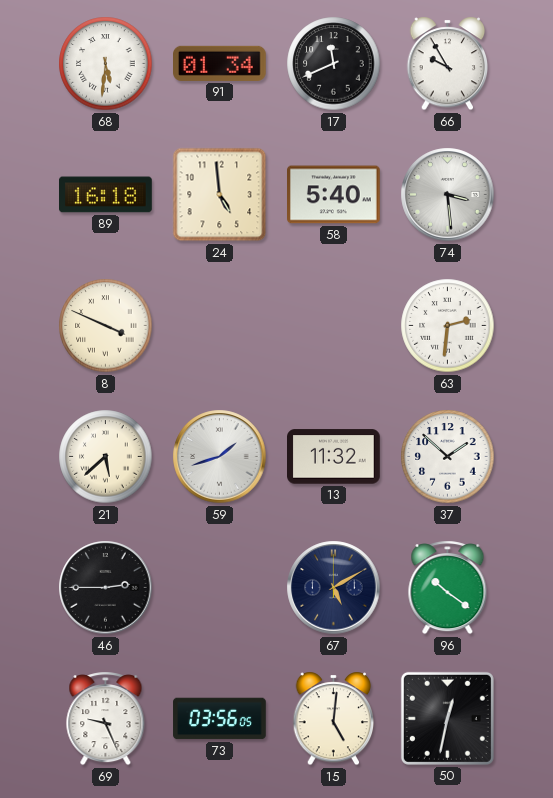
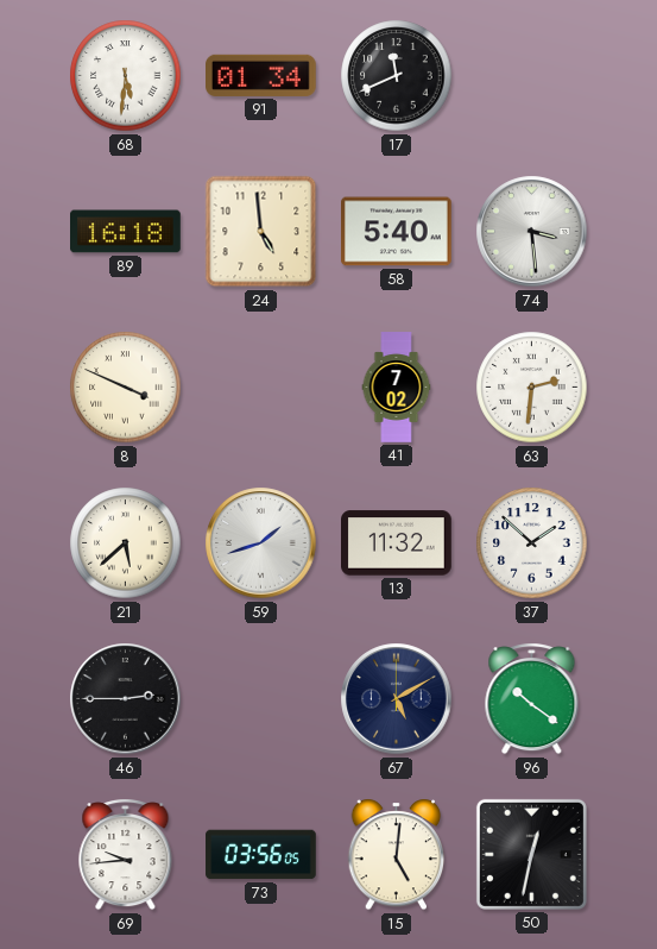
66: 9:55 -> none (448, 64)
41: none -> 7:02 (397, 388)
69: 9:26 -> 9:44 (126, 855)
